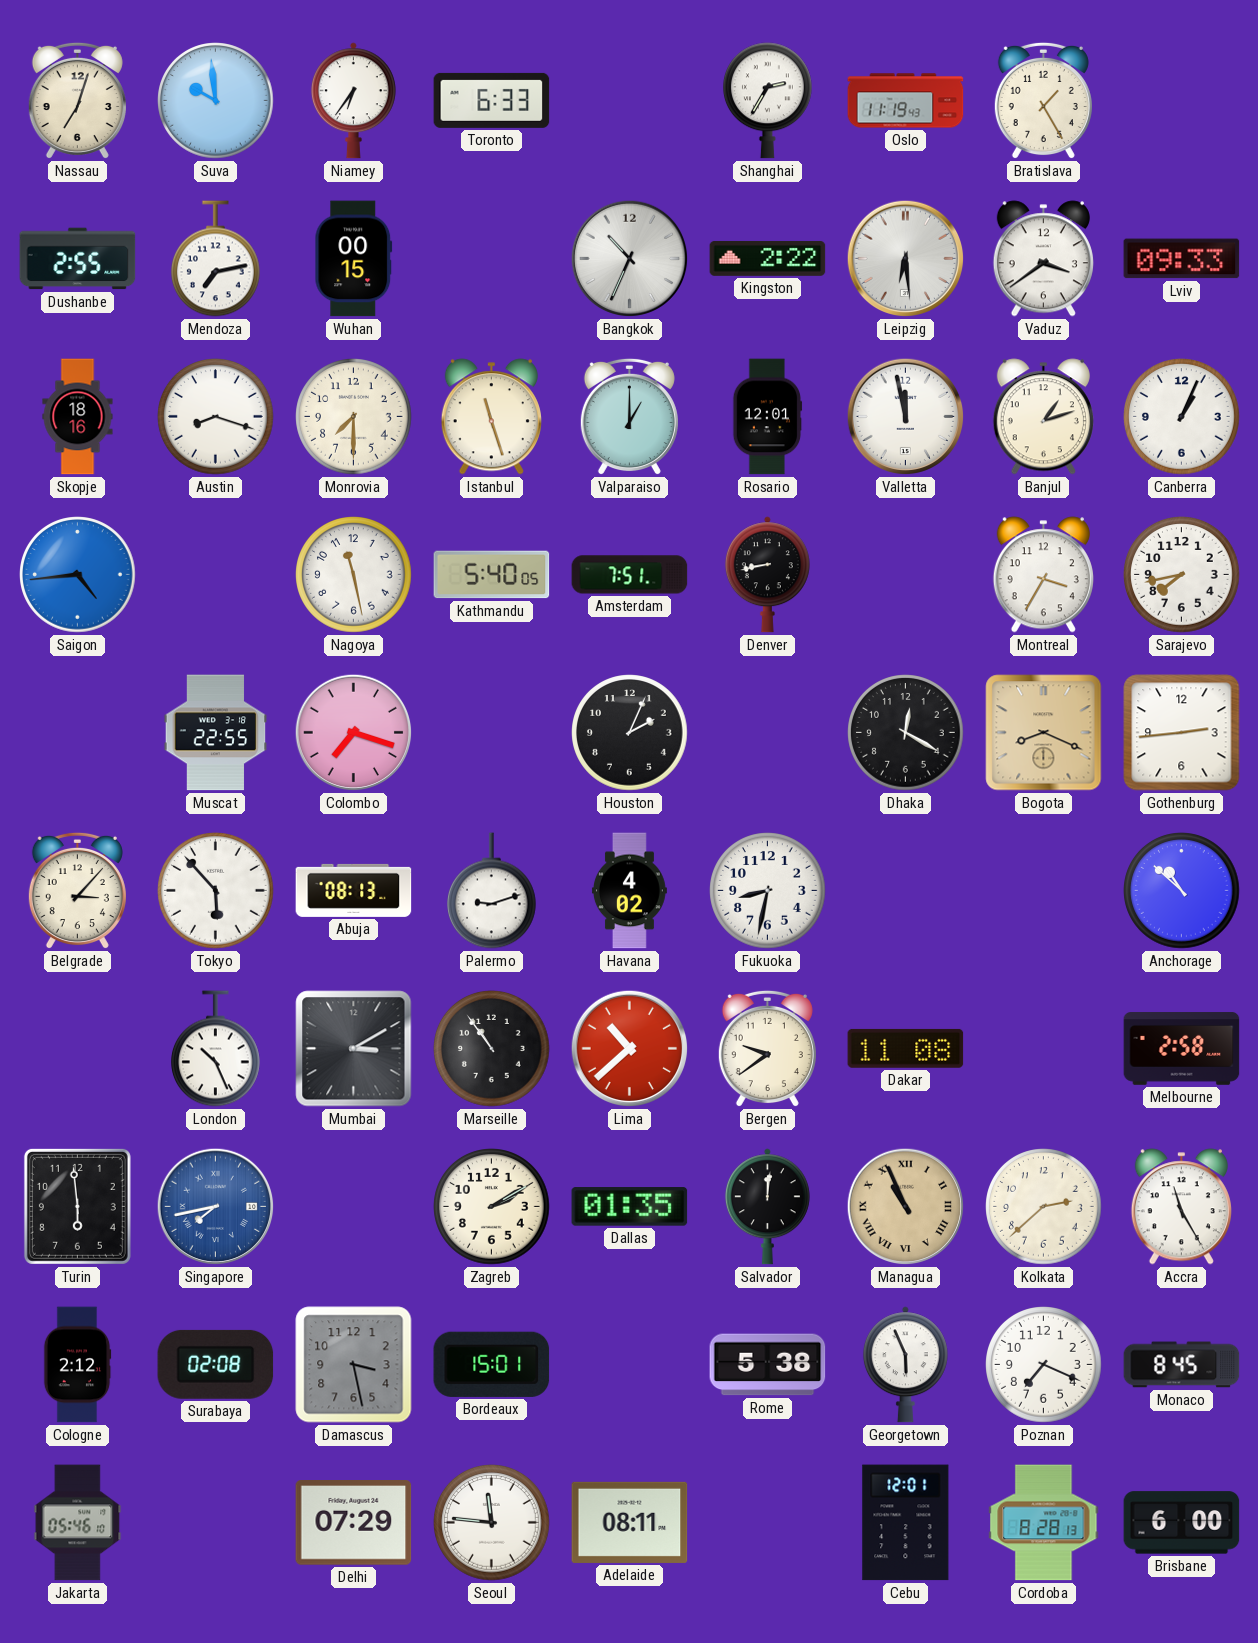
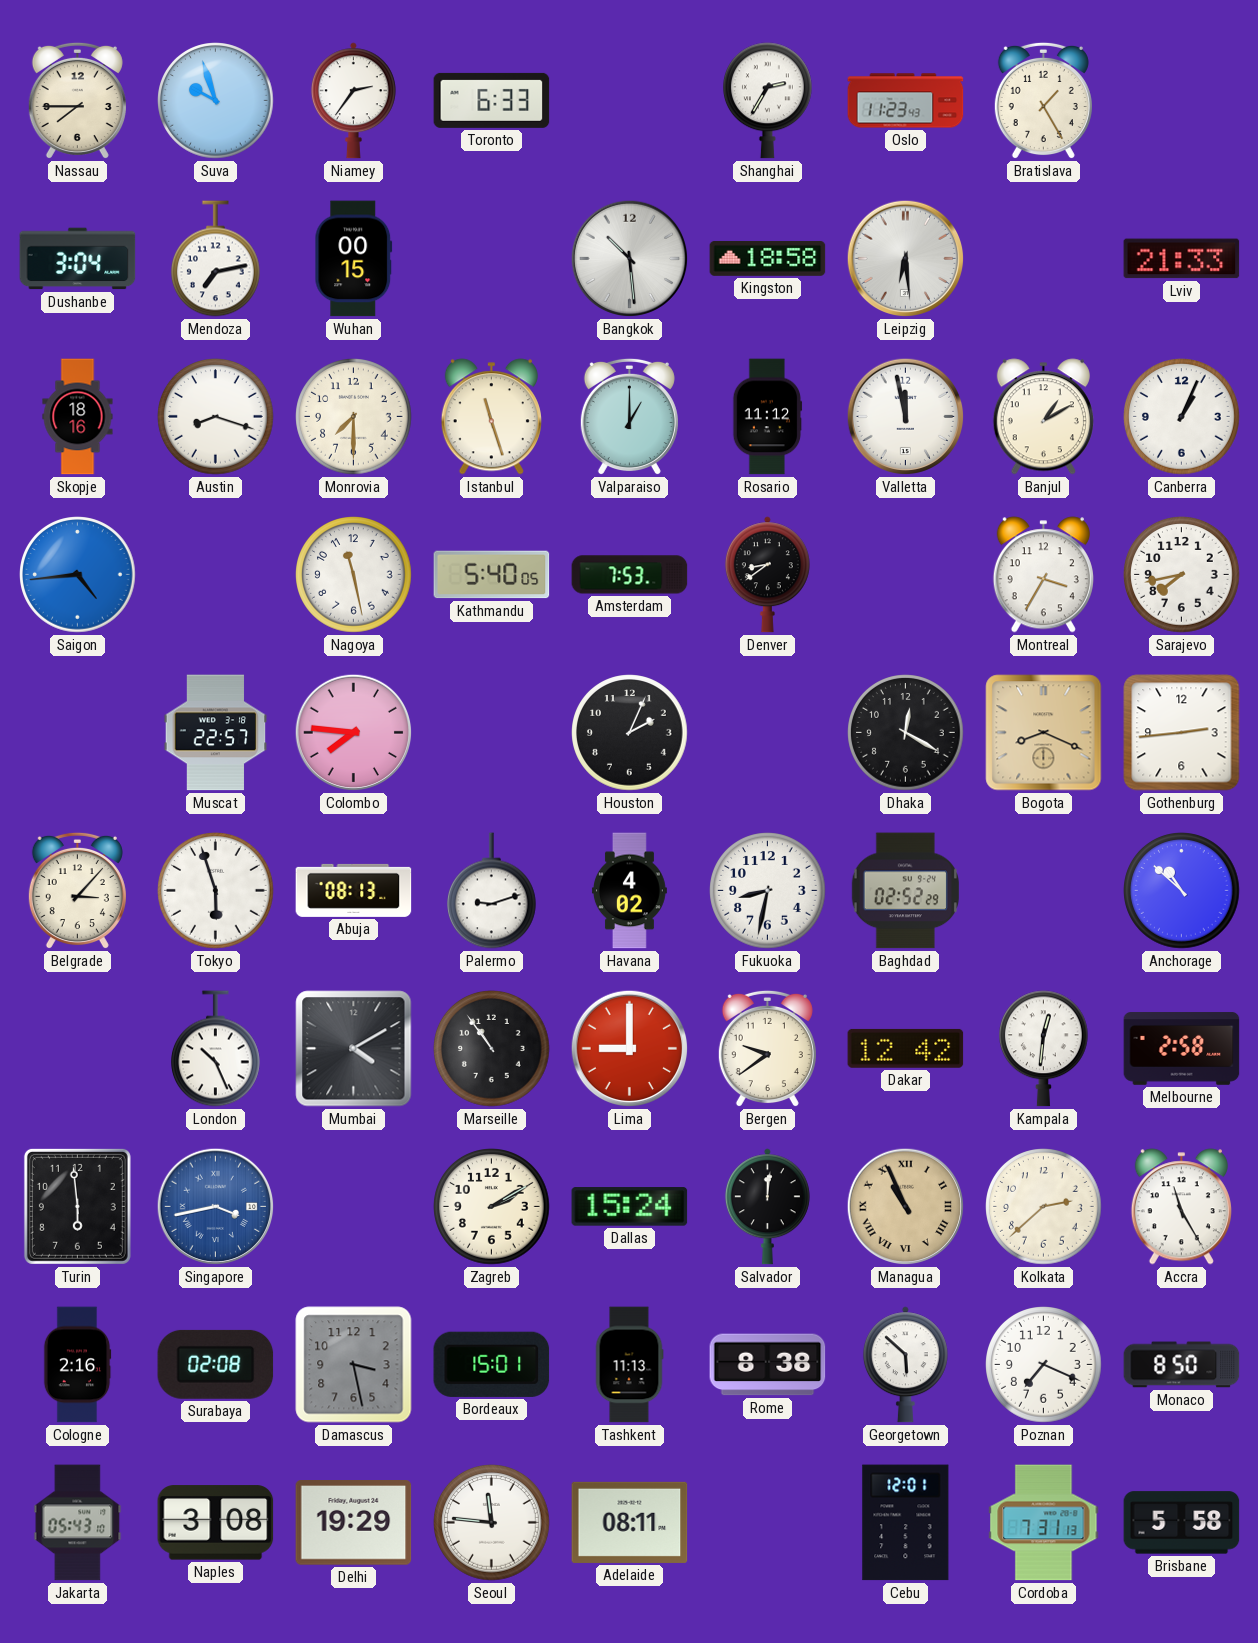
Nassau: 7:03 -> 7:45 (77, 101)
Suva: 9:59 -> 9:57 (216, 101)
Niamey: 6:36 -> 2:36 (353, 101)
Oslo: 11:19 -> 11:23 (906, 101)
Dushanbe: 2:55 -> 3:04 (78, 259)
Bangkok: 10:34 -> 10:29 (630, 259)
Kingston: 2:22 -> 18:58 (768, 258)
Vaduz: 3:39 -> none (1043, 259)
Lviv: 09:33 -> 21:33 (1182, 259)
Rosario: 12:01 -> 11:12 (768, 417)
Banjul: 1:12 -> 1:10 (1043, 417)
Amsterdam: 7:51 -> 7:53 (630, 575)
Denver: 8:43 -> 8:39 (767, 575)
Muscat: 22:55 -> 22:57 (216, 733)
Colombo: 7:18 -> 7:46 (354, 733)
Tokyo: 5:53 -> 5:57 (216, 891)
Baghdad: none -> 02:52 (905, 891)
Mumbai: 3:10 -> 4:10 (354, 1049)
Lima: 10:38 -> 9:00 (630, 1049)
Dakar: 11:08 -> 12:42 (906, 1048)
Kampala: none -> 12:31 (1044, 1049)
Singapore: 7:43 -> 3:43 (216, 1207)
Dallas: 01:35 -> 15:24 (630, 1207)
Cologne: 2:12 -> 2:16 (77, 1365)
Tashkent: none -> 11:13 (629, 1365)
Rome: 5:38 -> 8:38 (768, 1365)
Georgetown: 5:56 -> 5:52 (905, 1365)
Monaco: 8:45 -> 8:50 (1182, 1365)
Jakarta: 05:46 -> 05:43 (78, 1523)
Naples: none -> 3:08 (216, 1523)
Delhi: 07:29 -> 19:29 (354, 1523)
Cordoba: 8:28 -> 7:31 (1044, 1523)
Brisbane: 6:00 -> 5:58 (1182, 1523)
